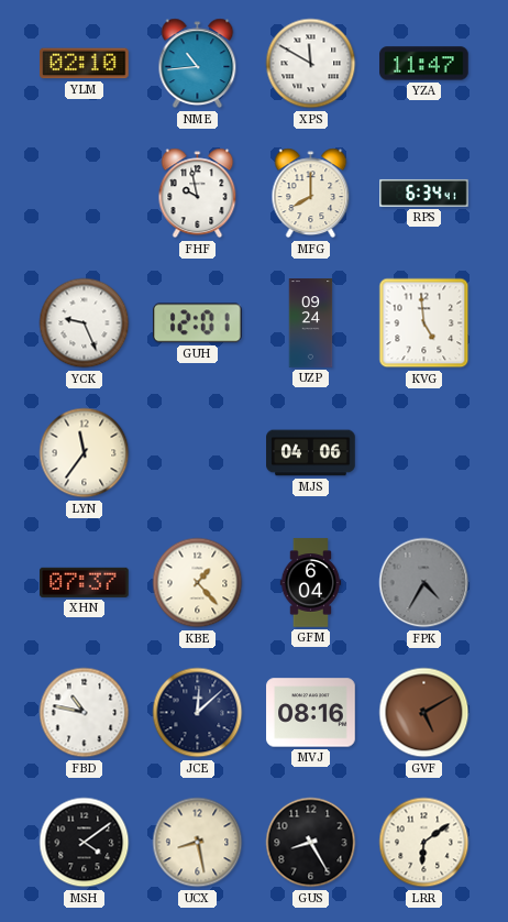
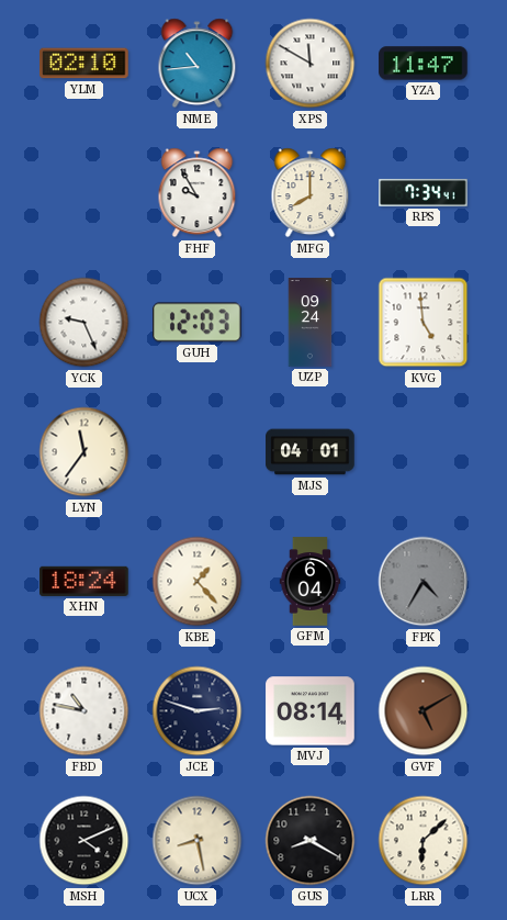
FHF: 9:58 -> 9:55 (198, 193)
RPS: 6:34 -> 7:34 (424, 192)
GUH: 12:01 -> 12:03 (198, 323)
MJS: 04:06 -> 04:01 (311, 452)
XHN: 07:37 -> 18:24 (84, 581)
JCE: 12:08 -> 2:48 (198, 711)
MVJ: 08:16 -> 08:14 (311, 711)
MSH: 4:09 -> 4:11 (84, 841)
GUS: 8:25 -> 8:20 (311, 841)
LRR: 6:09 -> 6:08 (424, 841)
